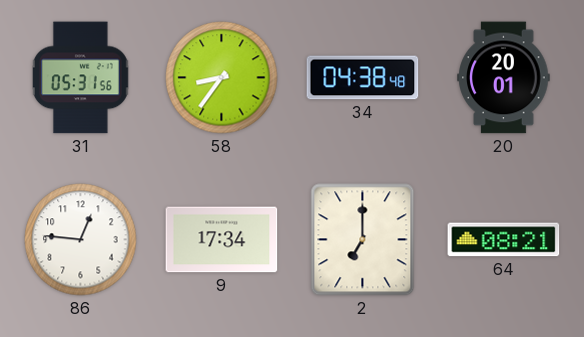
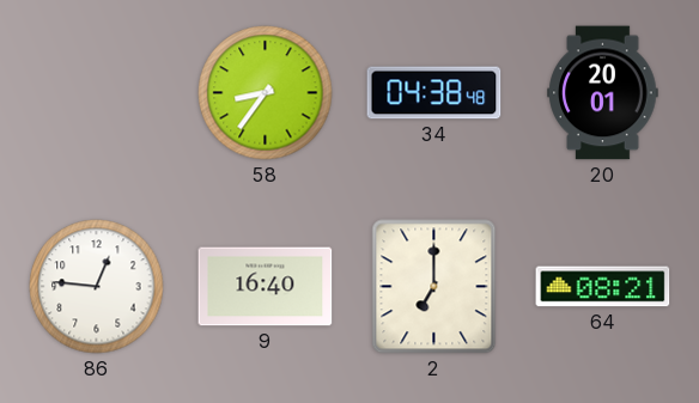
31: 05:31 -> none (80, 78)
9: 17:34 -> 16:40 (266, 287)
